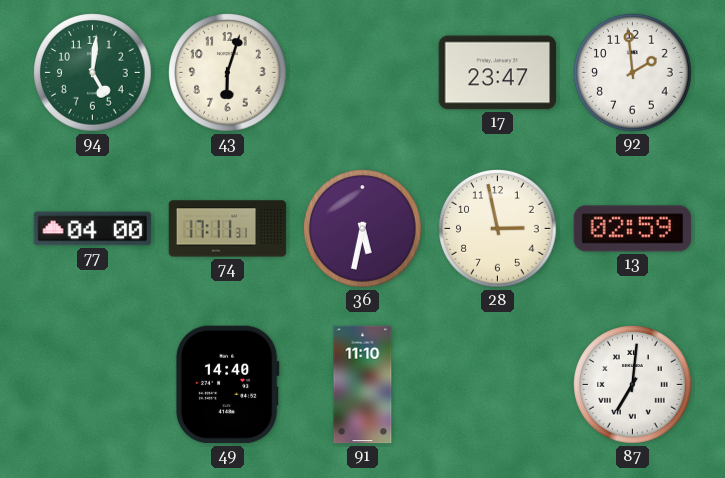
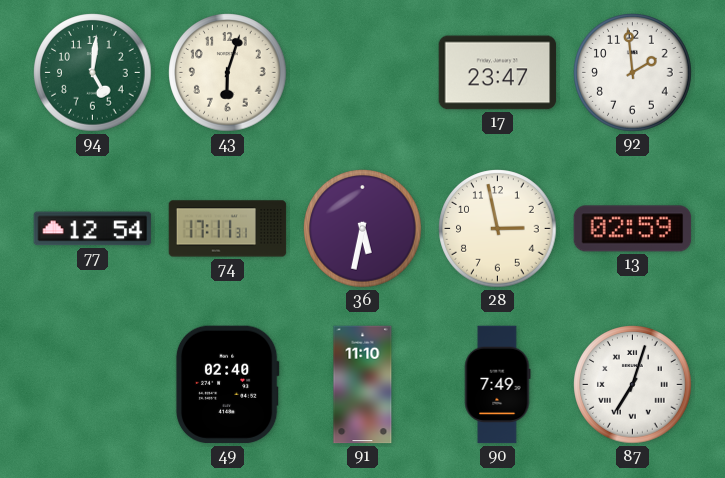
77: 04:00 -> 12:54 (93, 229)
49: 14:40 -> 02:40 (227, 385)
90: none -> 7:49 (497, 385)
87: 7:01 -> 7:03 (633, 385)
